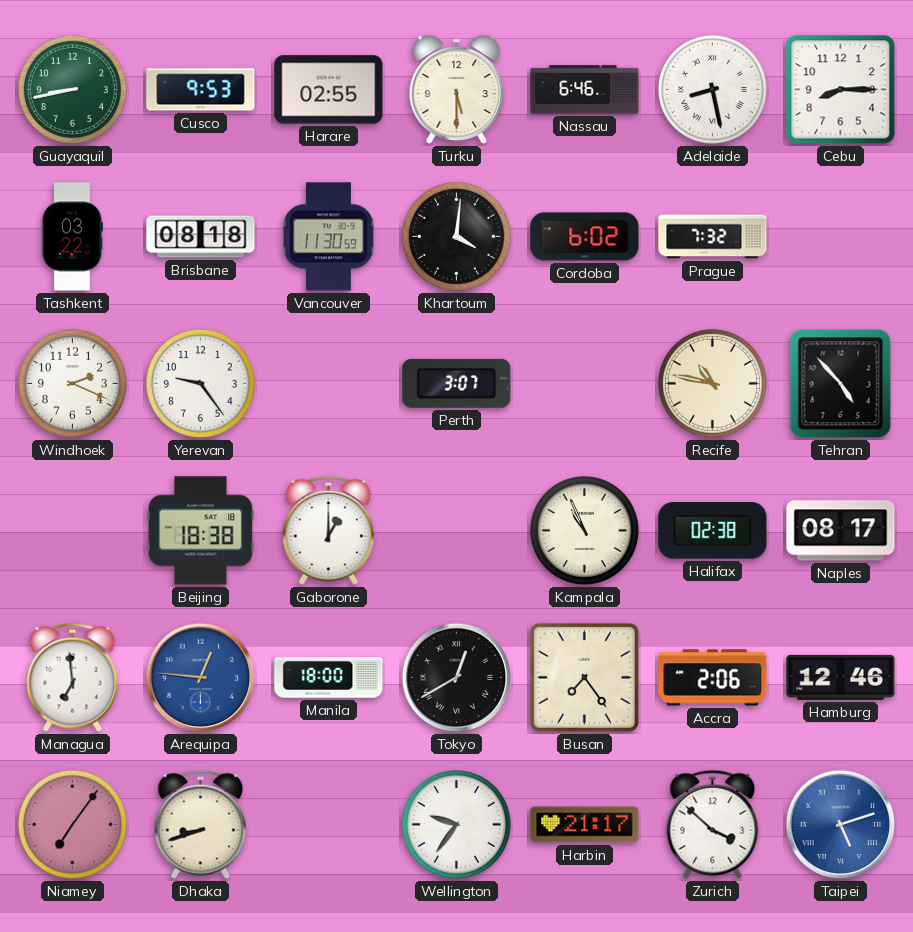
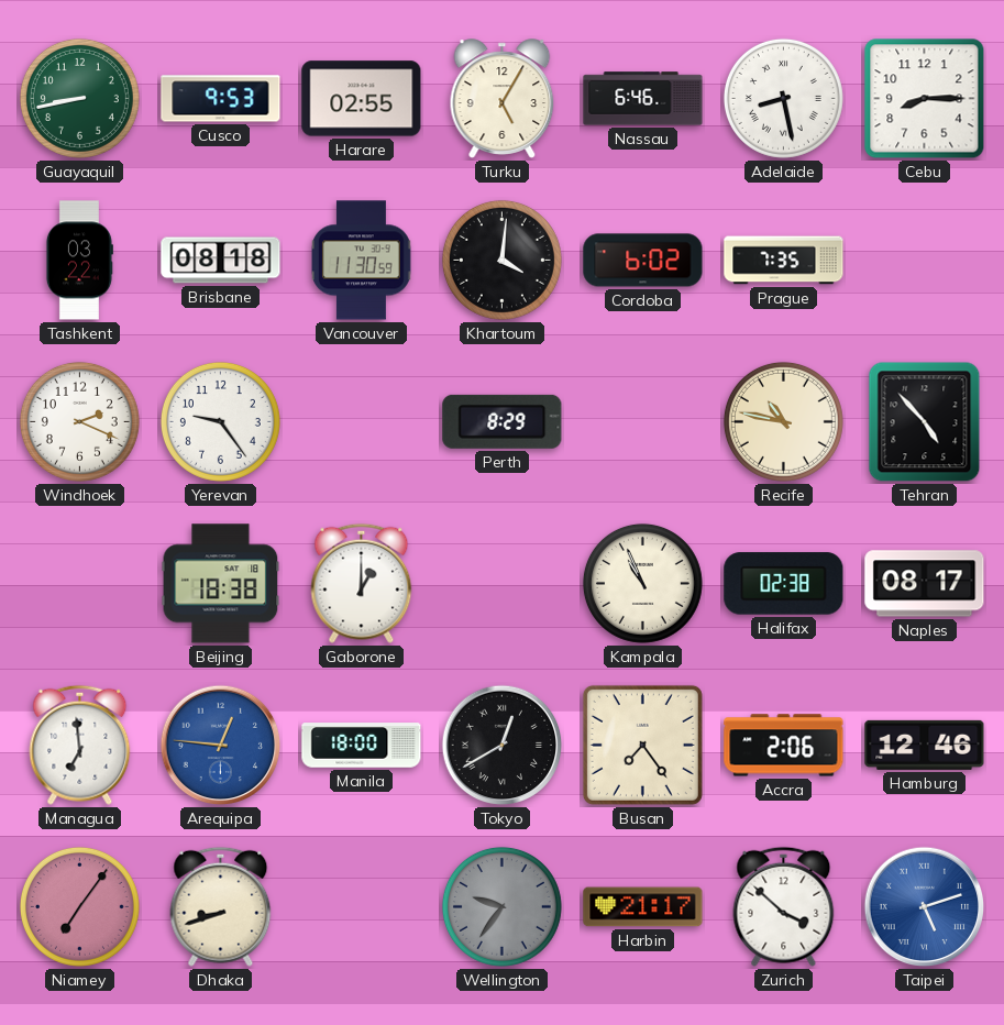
Turku: 5:30 -> 5:05 (503, 99)
Prague: 7:32 -> 7:35 (784, 261)
Perth: 3:07 -> 8:29 (503, 421)
Wellington dial: white -> grey (501, 906)
